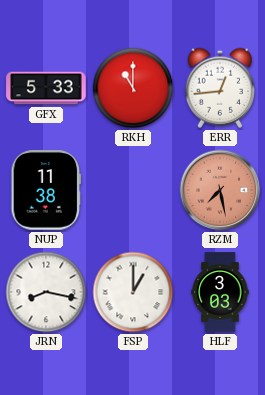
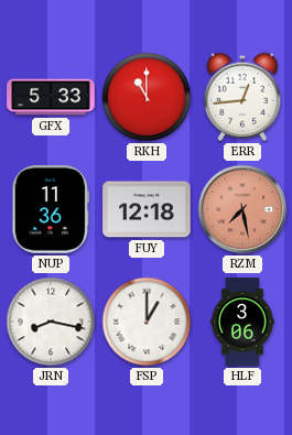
NUP: 11:38 -> 11:36 (51, 209)
FUY: none -> 12:18 (147, 209)
HLF: 3:03 -> 3:06 (242, 322)
